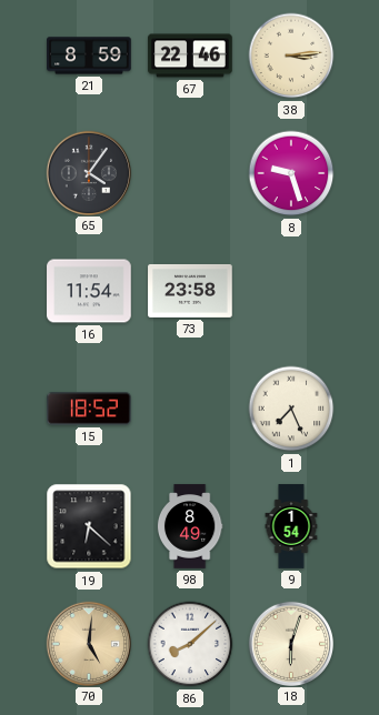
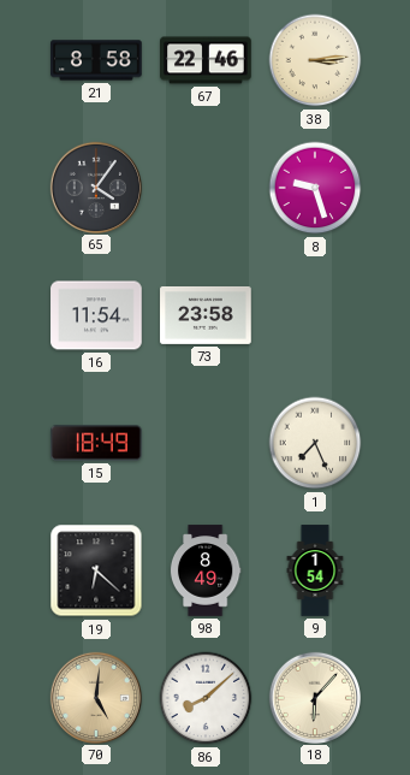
21: 8:59 -> 8:58 (96, 60)
15: 18:52 -> 18:49 (96, 443)
18: 6:03 -> 6:07 (314, 697)
